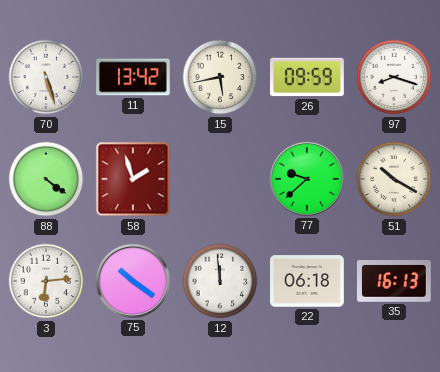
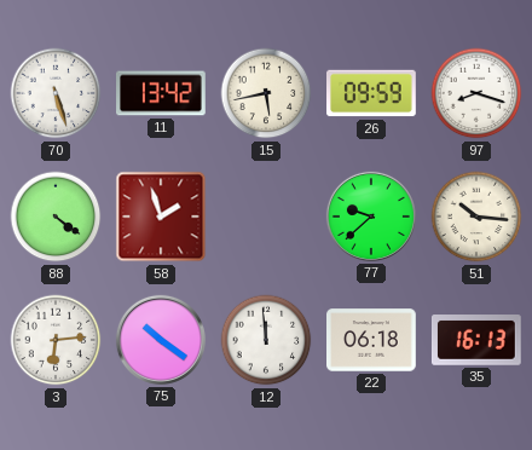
51: 10:20 -> 10:16 (476, 217)
